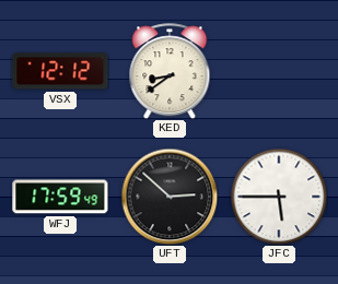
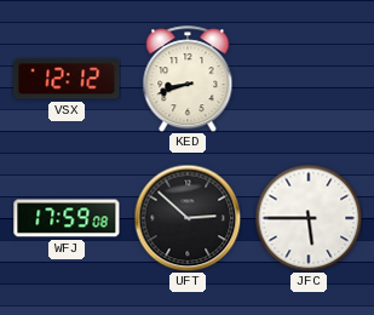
KED: 8:39 -> 8:42 (188, 79)
WFJ: 17:59:49 -> 17:59:08 (67, 218)
